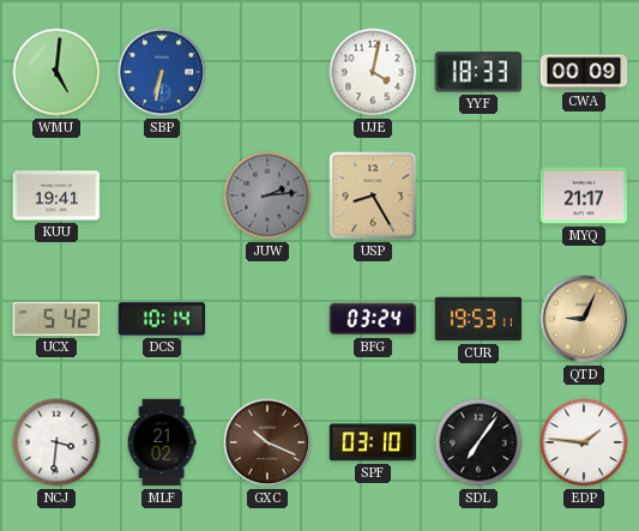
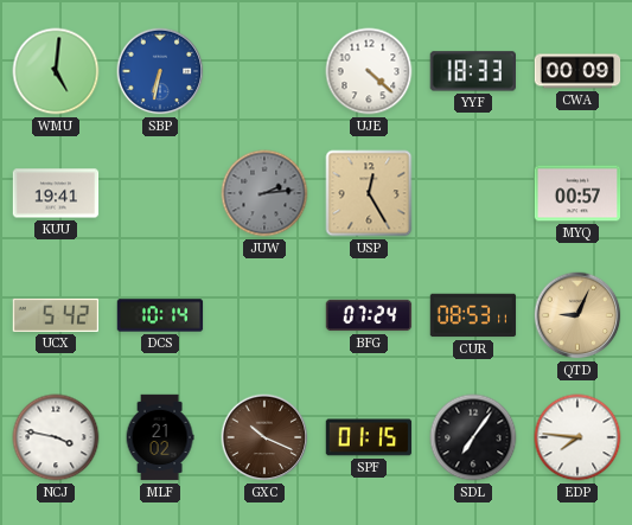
UJE: 4:02 -> 4:22 (369, 71)
USP: 8:25 -> 12:25 (369, 193)
MYQ: 21:17 -> 00:57 (577, 193)
BFG: 03:24 -> 07:24 (369, 315)
CUR: 19:53 -> 08:53 (473, 315)
NCJ: 3:31 -> 3:47 (56, 437)
SPF: 03:10 -> 01:15 (369, 437)
EDP: 1:46 -> 7:46 (577, 437)
